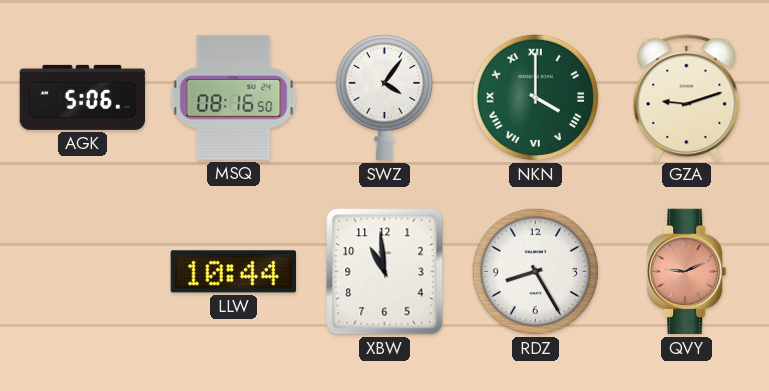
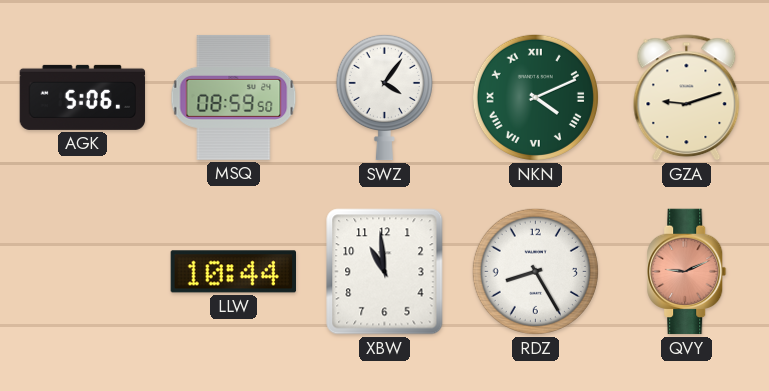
MSQ: 08:16 -> 08:59 (234, 97)
NKN: 4:00 -> 4:11 (535, 97)
